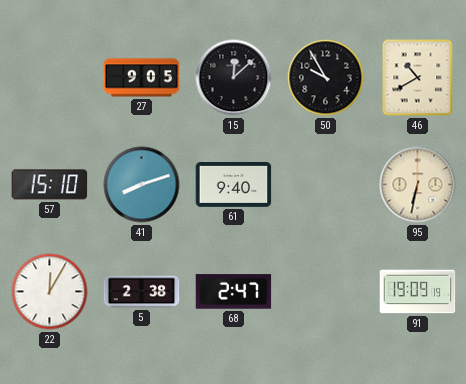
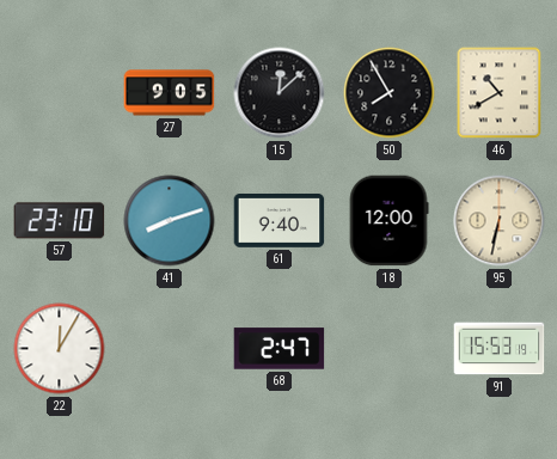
50: 9:55 -> 7:55 (390, 93)
57: 15:10 -> 23:10 (60, 221)
18: none -> 12:00 (388, 221)
5: 2:38 -> none (142, 292)
91: 19:09 -> 15:53 (500, 349)
